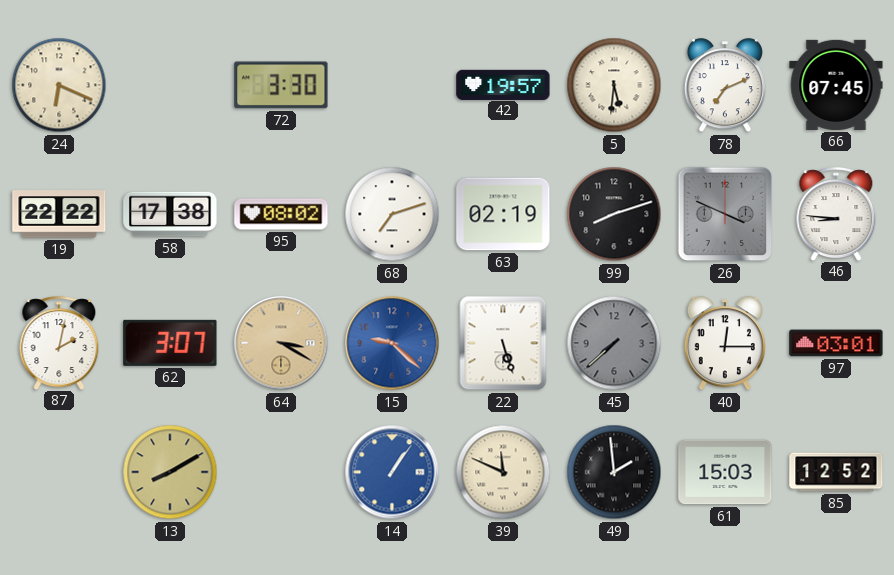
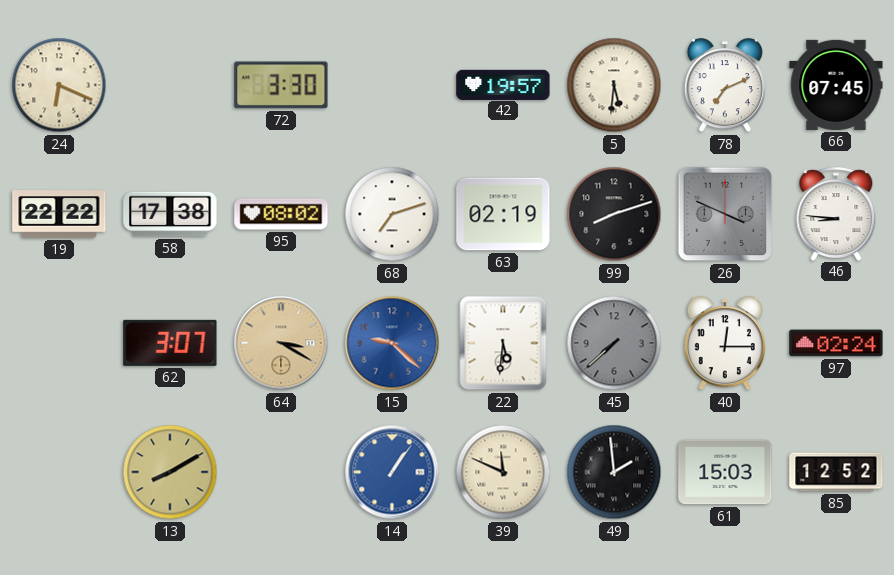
87: 2:02 -> none (59, 343)
22: 5:27 -> 5:31 (503, 343)
97: 03:01 -> 02:24 (836, 343)
